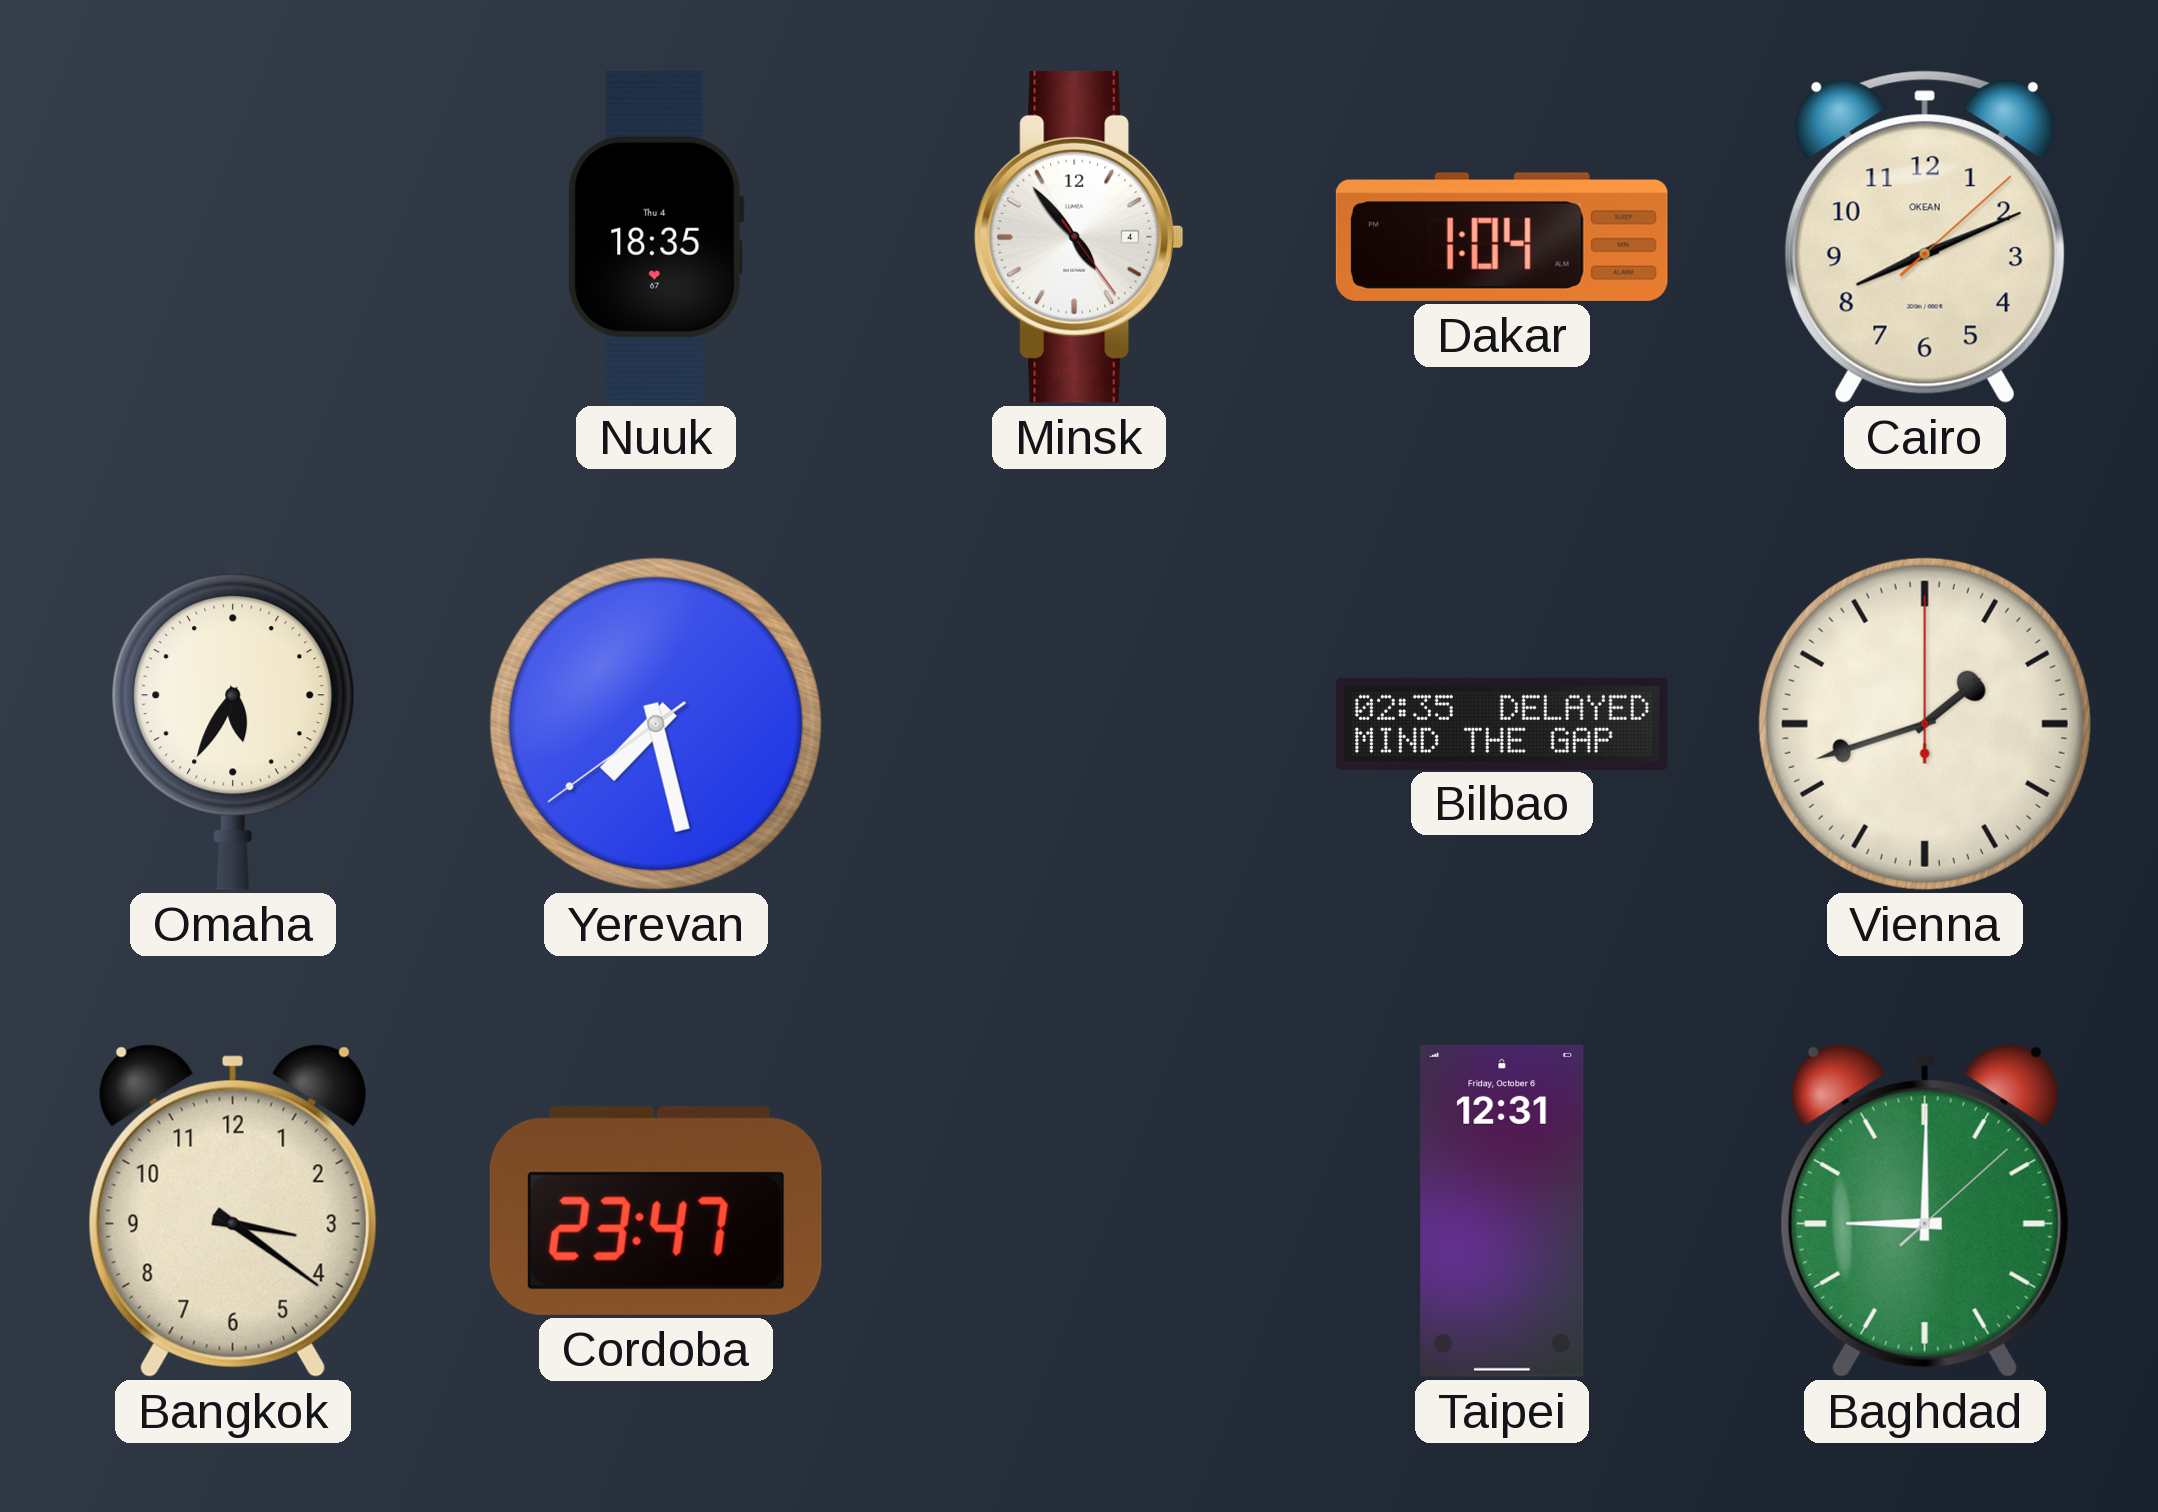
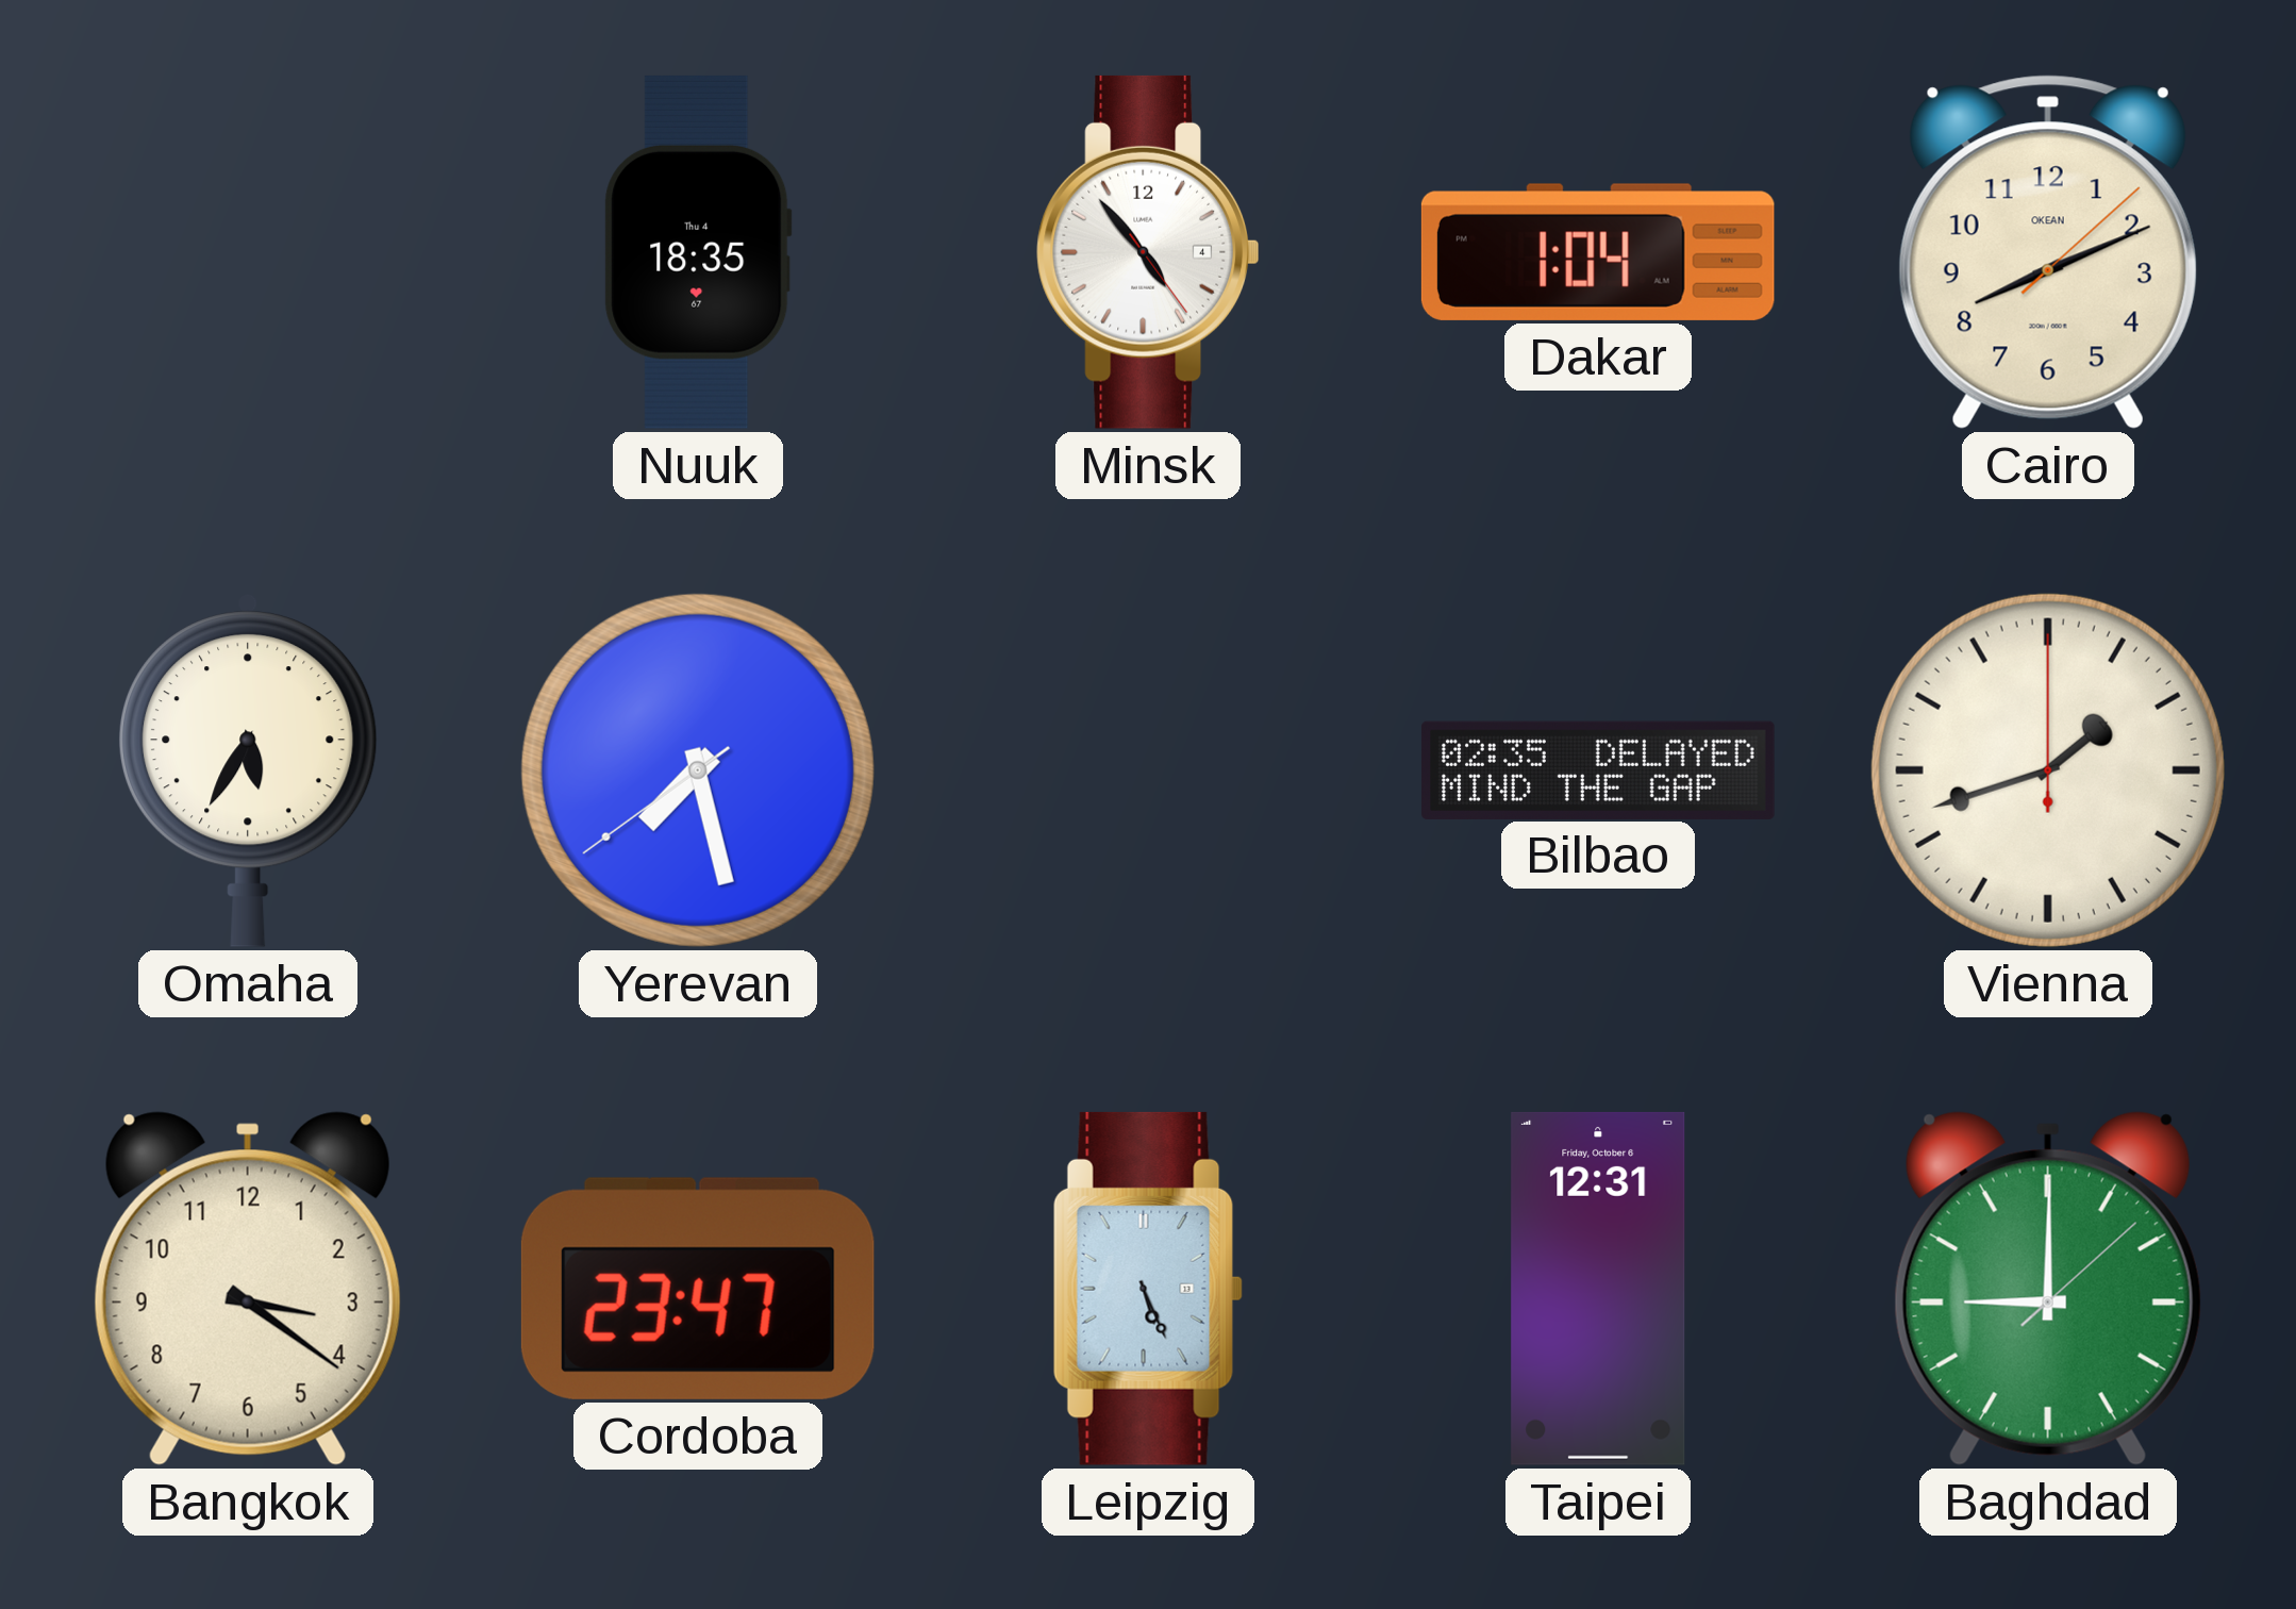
Leipzig: none -> 5:26 (1148, 1289)
